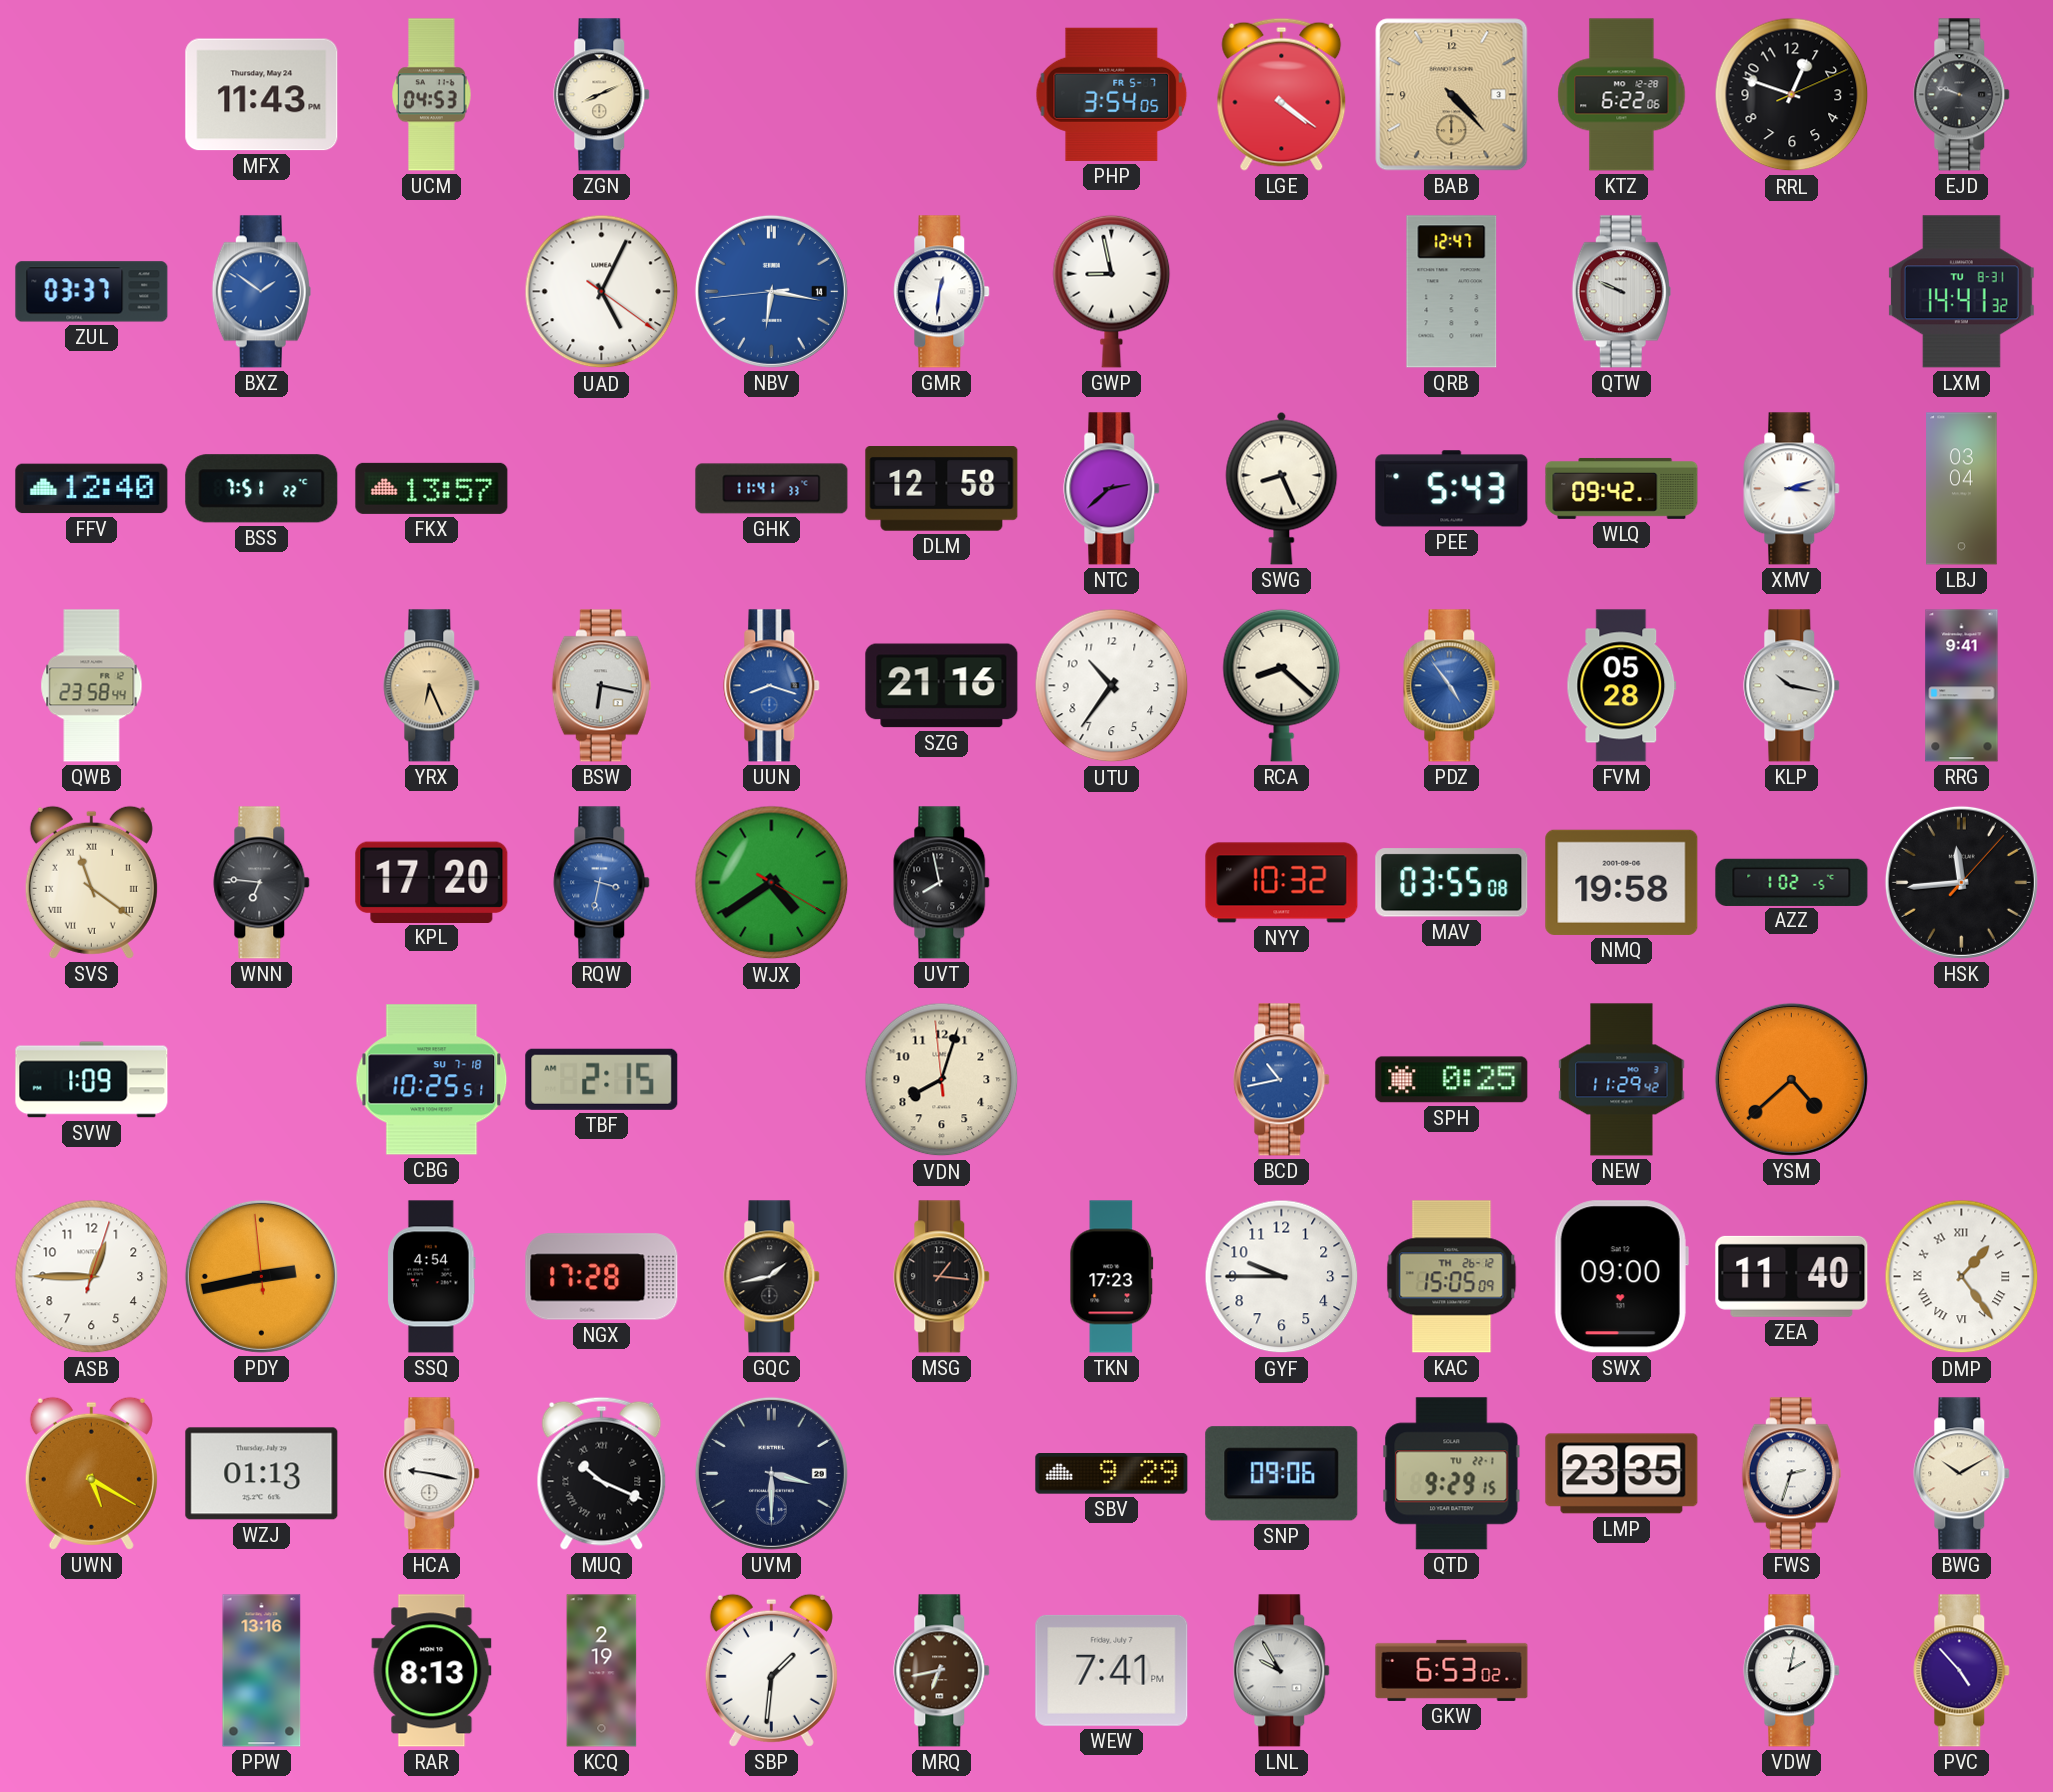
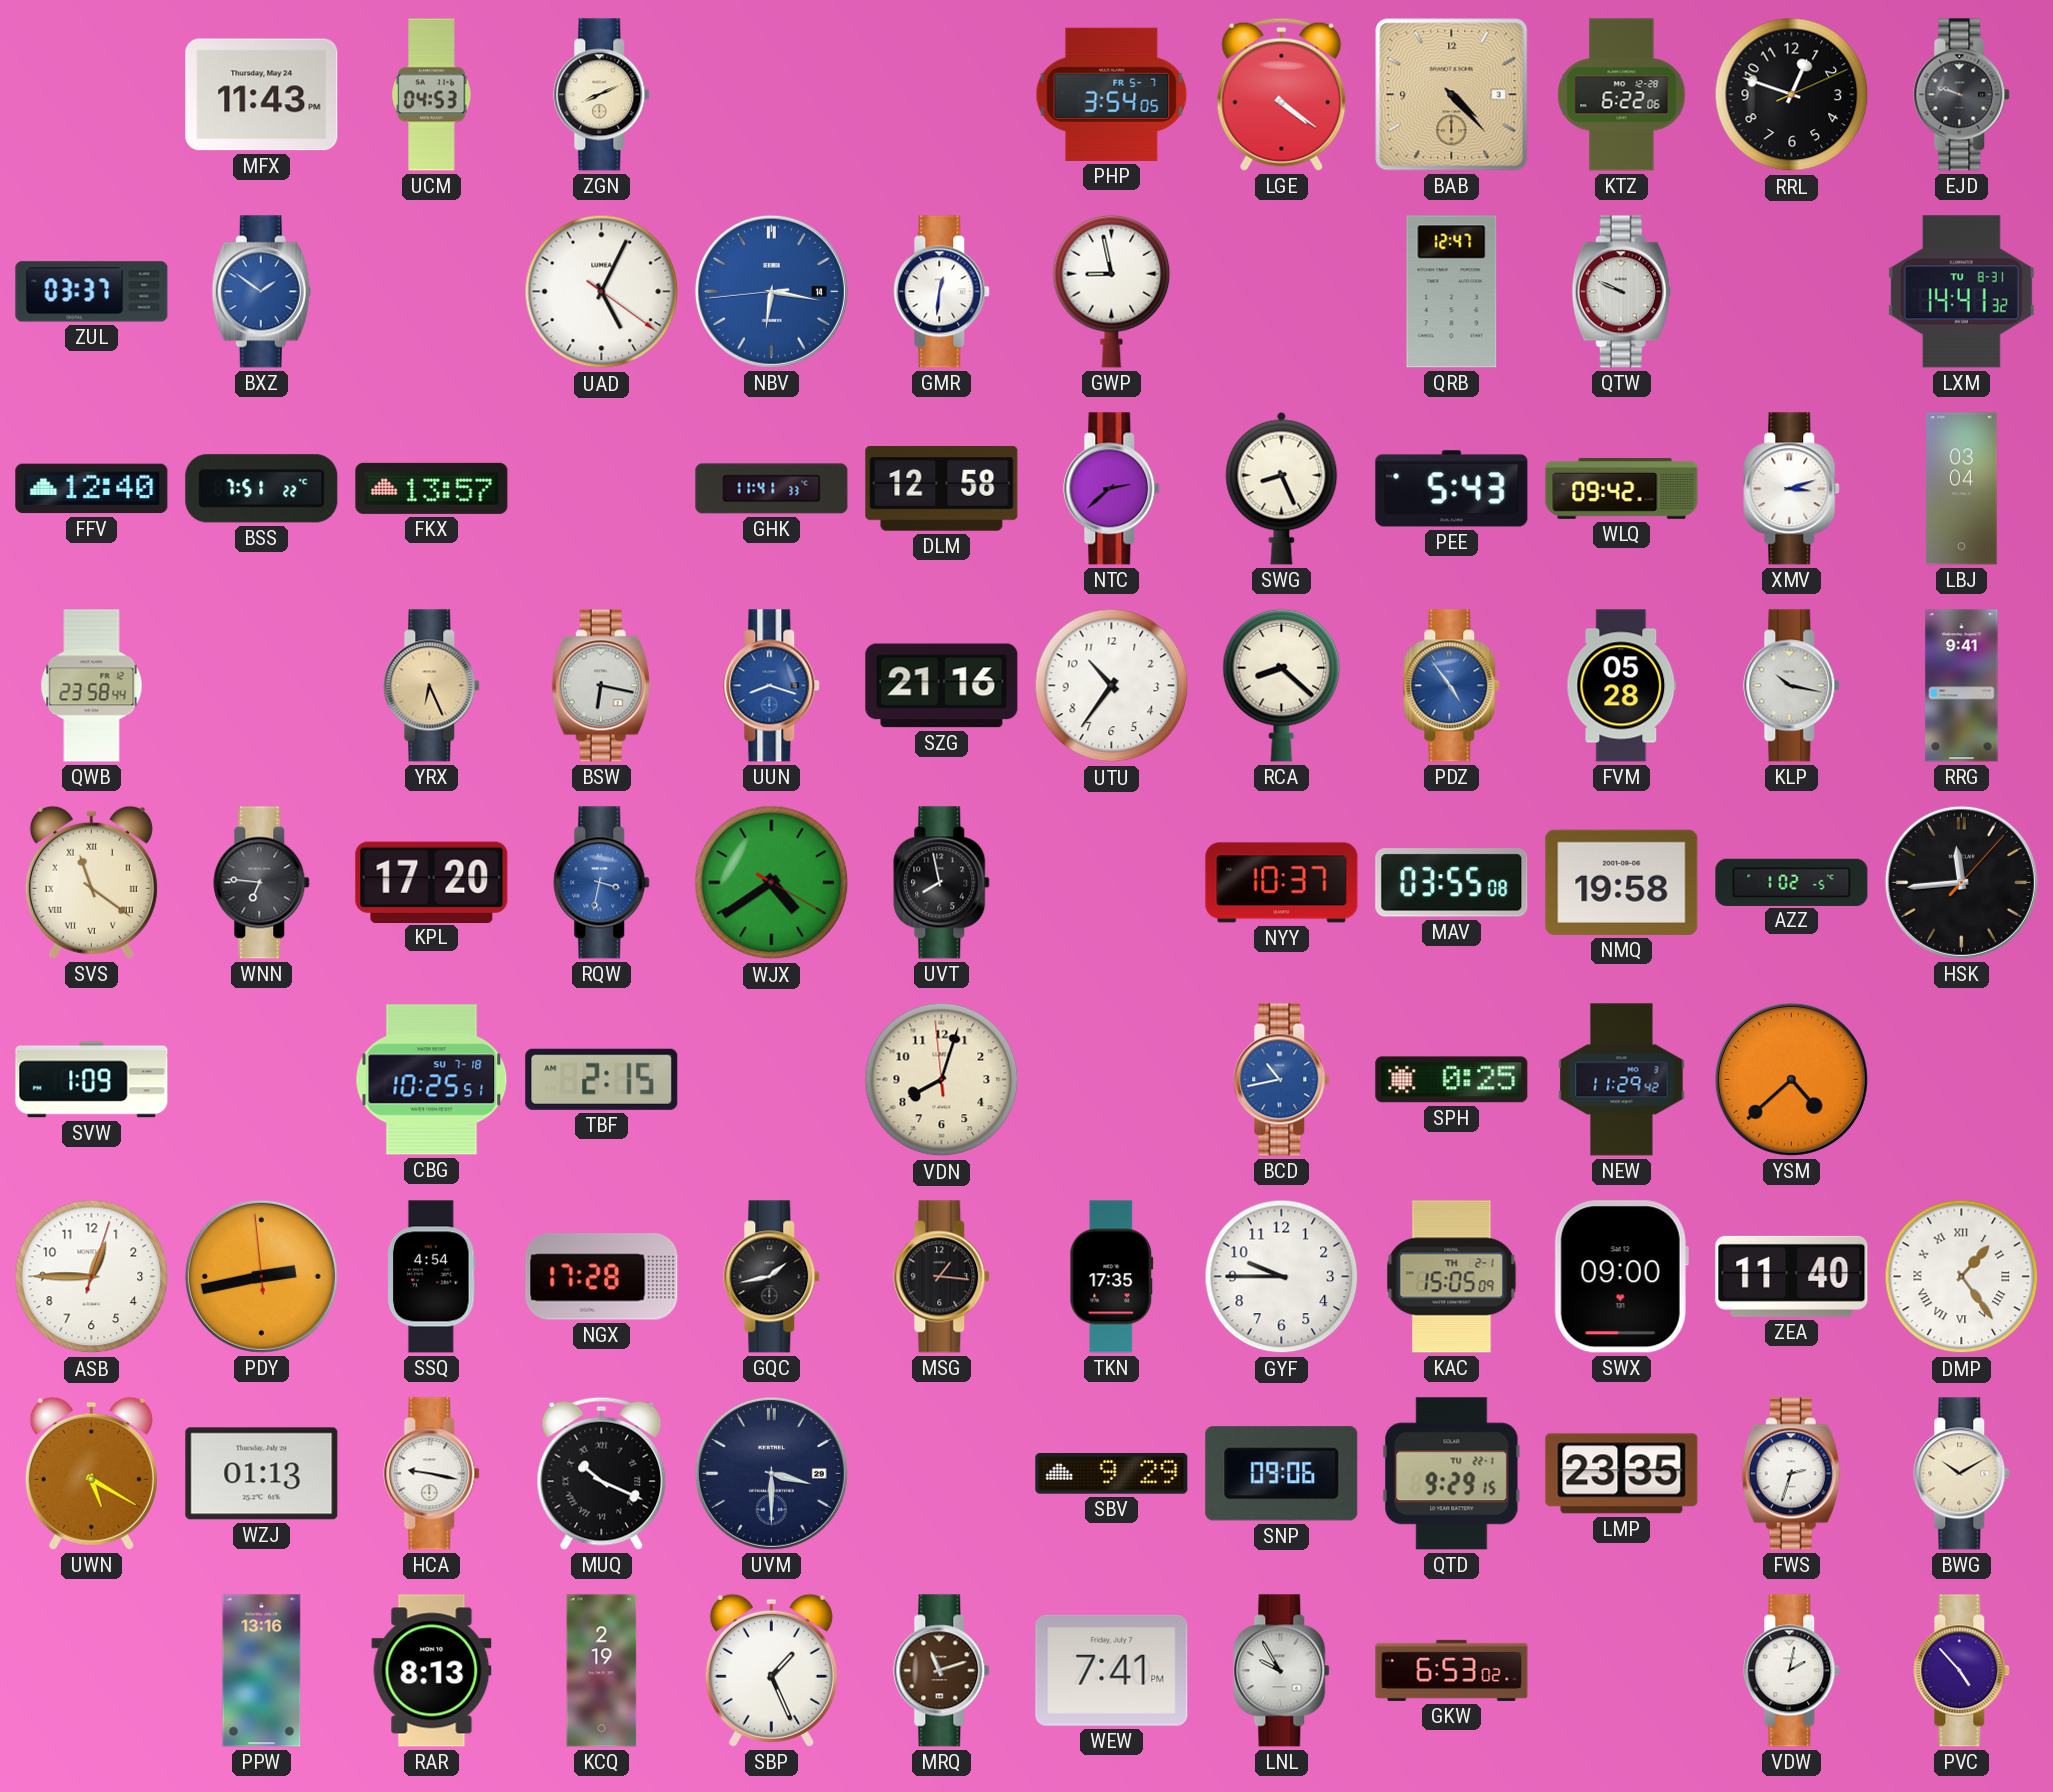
NYY: 10:32 -> 10:37 (1282, 883)
TKN: 17:23 -> 17:35 (1112, 1277)
KAC date: TH 26-12 -> TH 2-1 (1452, 1277)
SBP: 1:31 -> 1:26 (771, 1670)
MRQ: 6:43 -> 11:12 (942, 1671)
